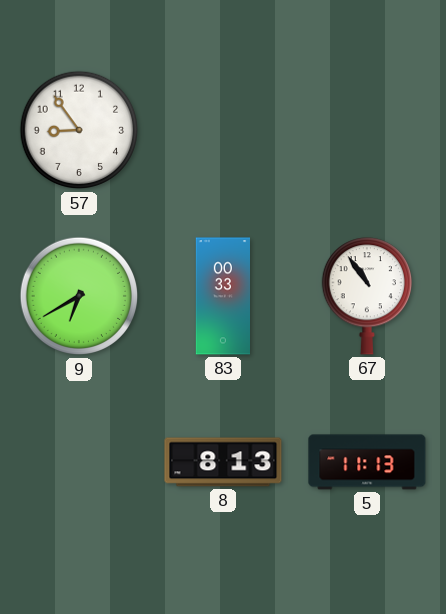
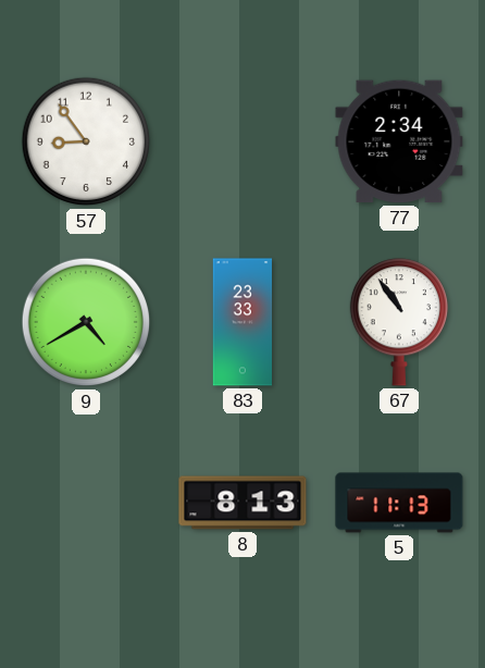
77: none -> 2:34 (399, 141)
9: 6:40 -> 4:40 (86, 322)
83: 00:33 -> 23:33 (241, 322)
